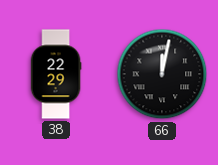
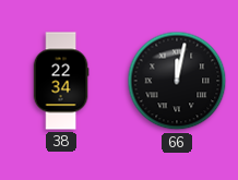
38: 22:29 -> 22:34 (61, 81)
